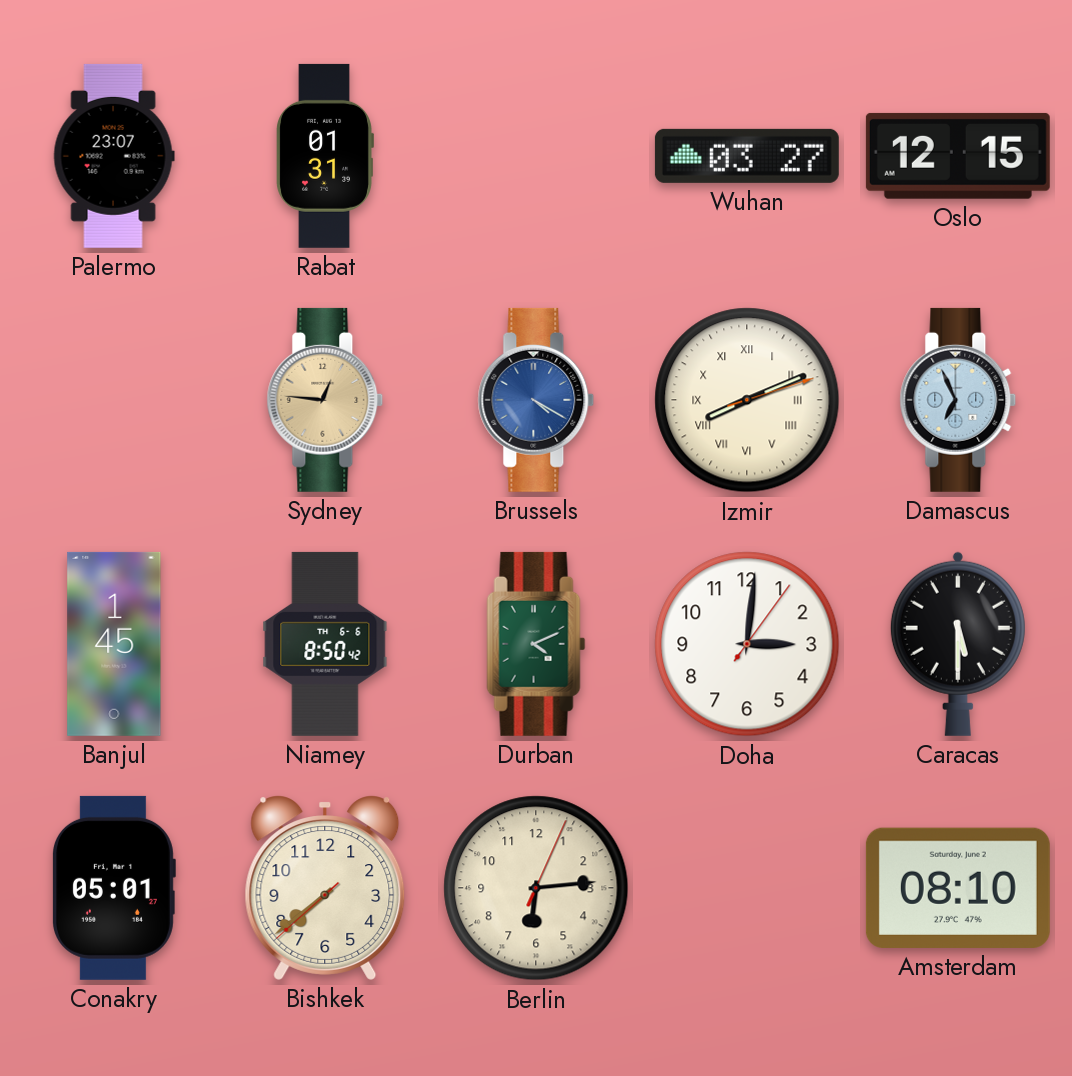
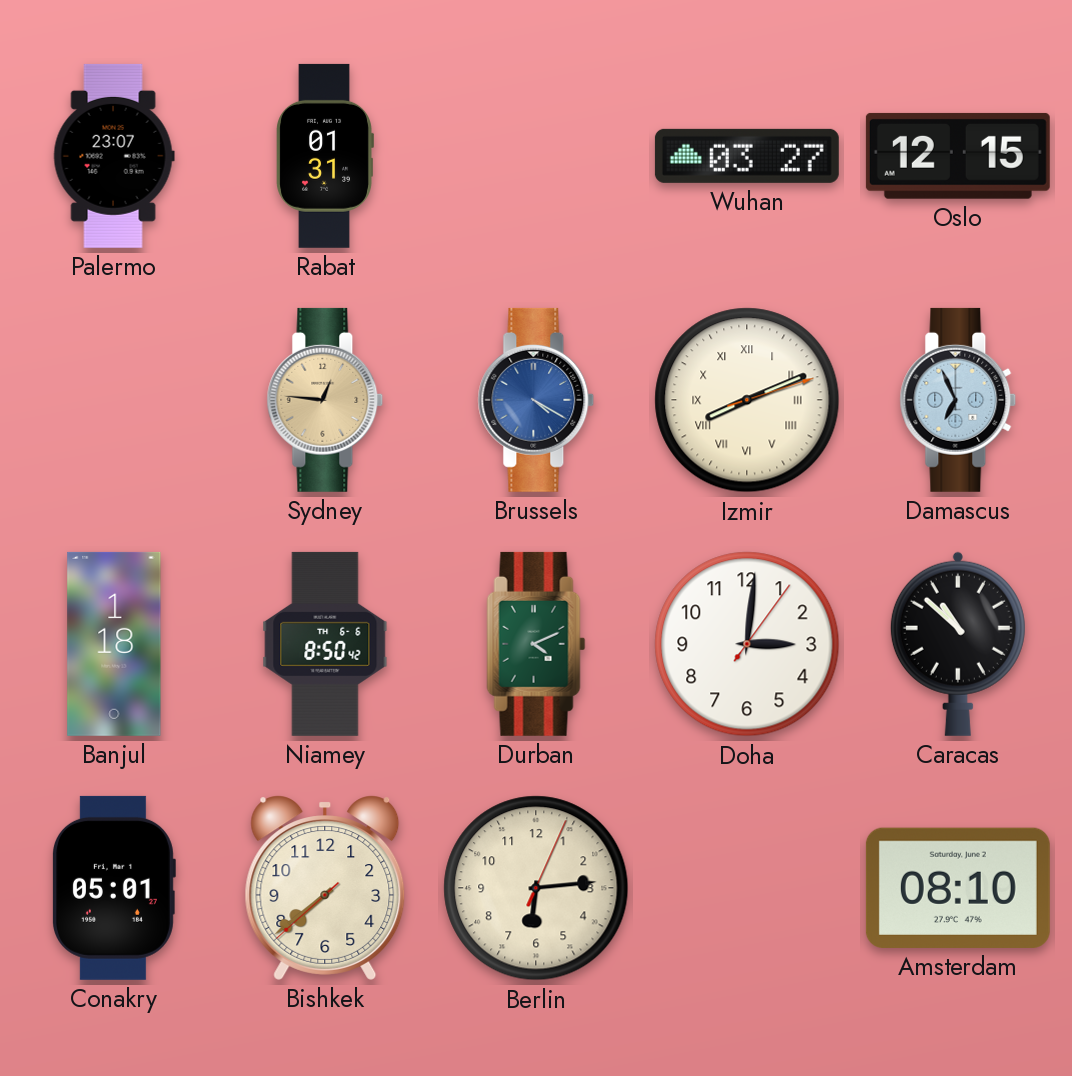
Banjul: 1:45 -> 1:18 (114, 644)
Caracas: 5:30 -> 10:52 (958, 644)
